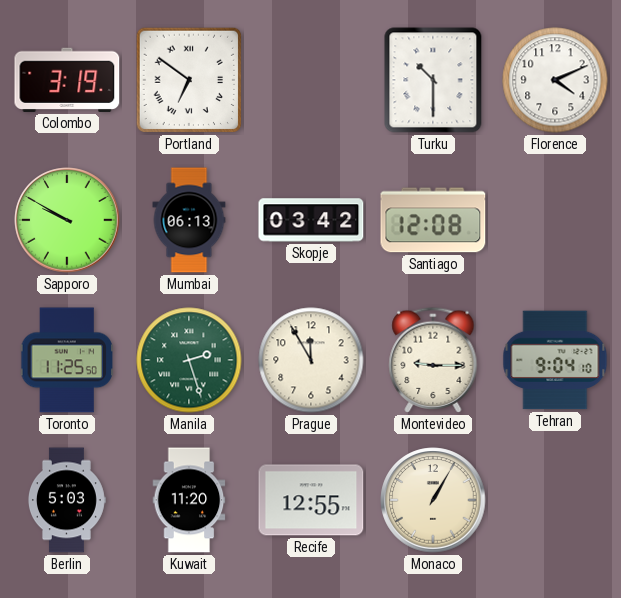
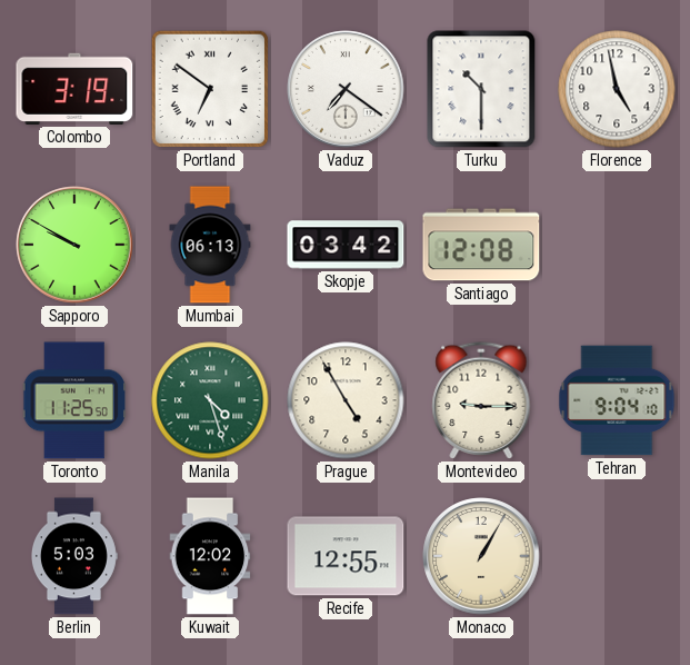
Vaduz: none -> 7:21 (346, 89)
Florence: 4:11 -> 4:58 (617, 89)
Manila: 2:27 -> 4:27 (210, 400)
Prague: 11:55 -> 4:55 (346, 400)
Kuwait: 11:20 -> 12:02 (210, 556)
